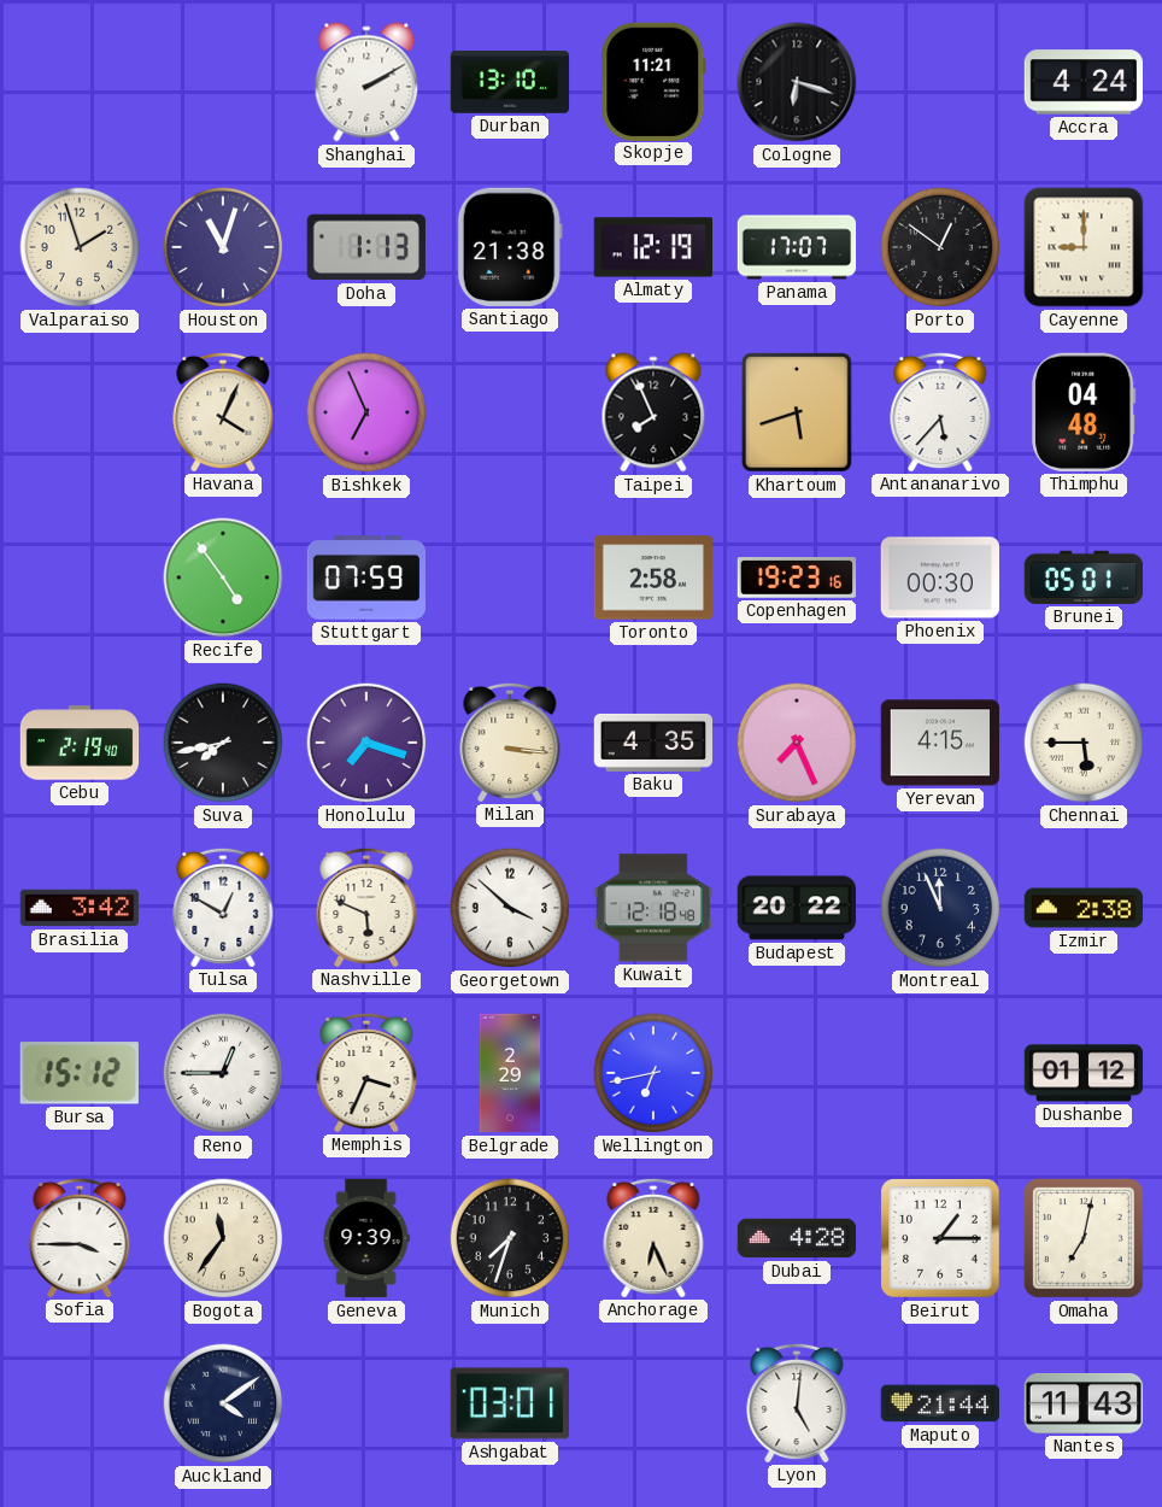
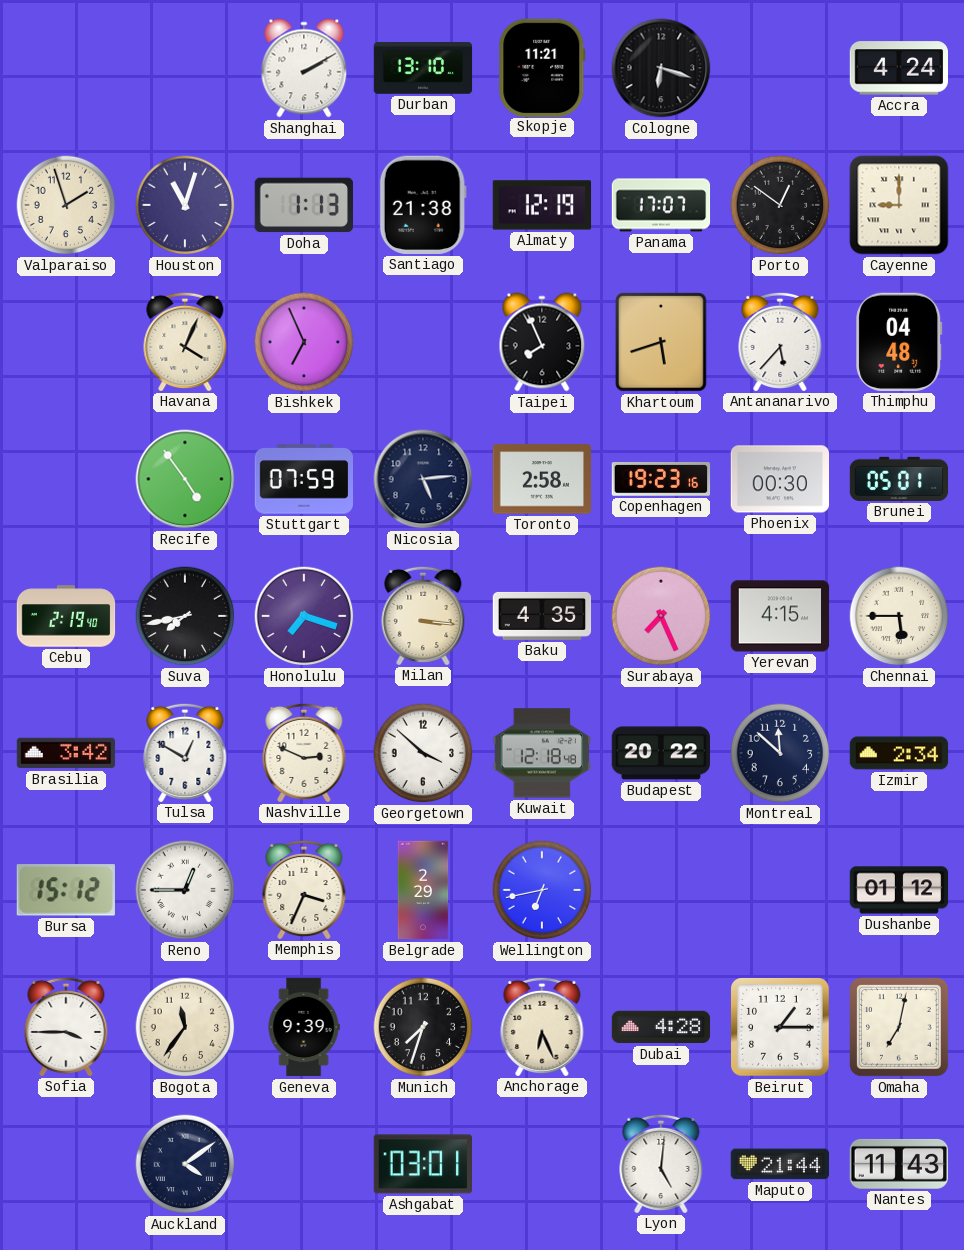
Nicosia: none -> 5:14 (423, 479)
Nashville: 5:49 -> 2:49 (304, 752)
Montreal: 11:56 -> 11:52 (780, 753)
Izmir: 2:38 -> 2:34 (899, 753)
